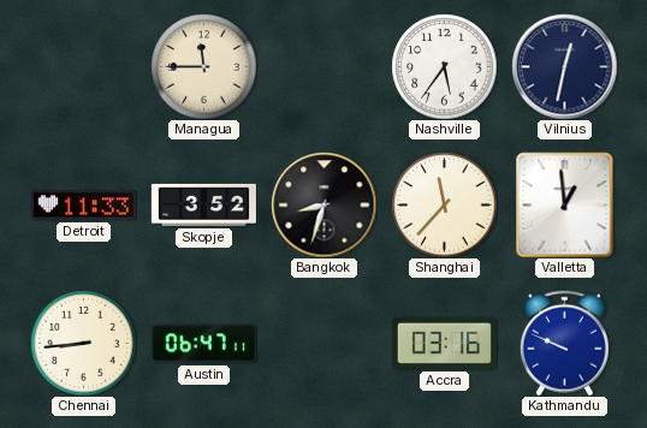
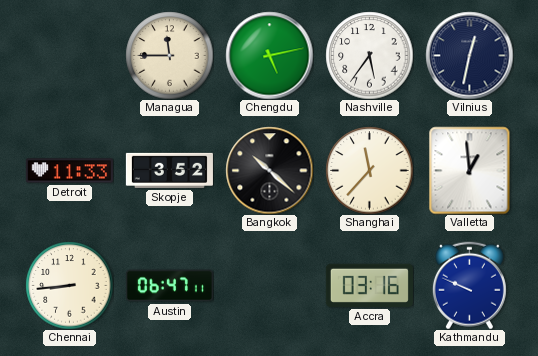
Chengdu: none -> 5:13 (269, 55)
Bangkok: 8:33 -> 10:22 (269, 170)
